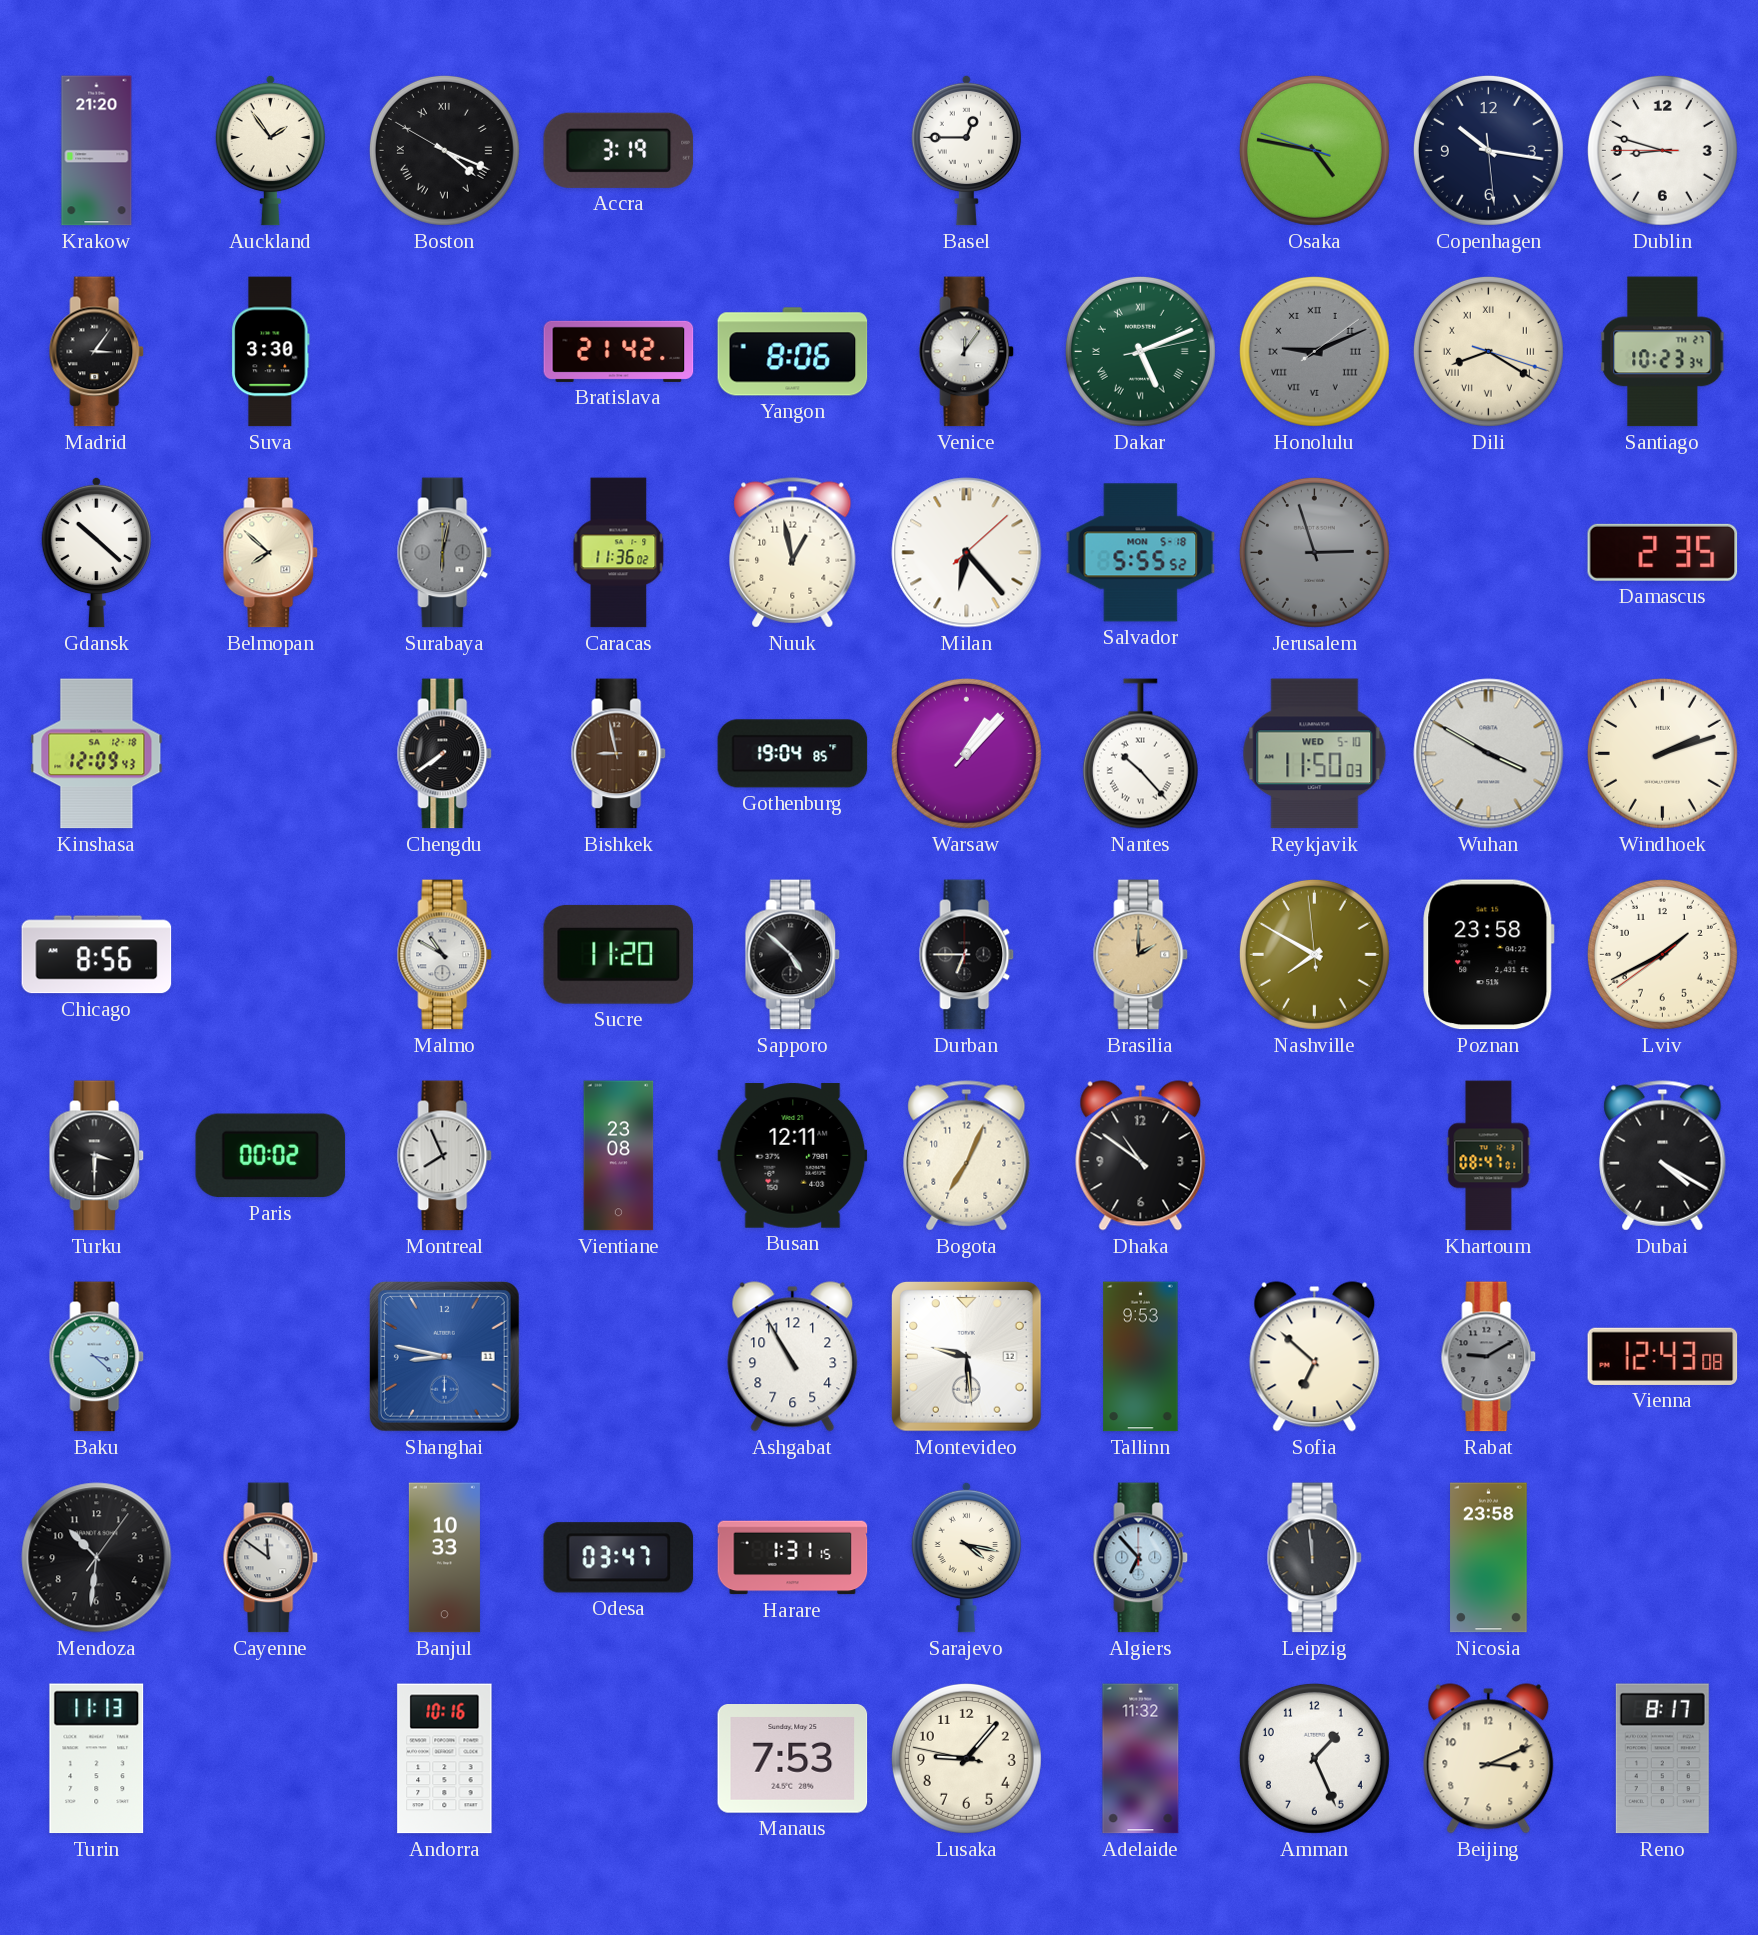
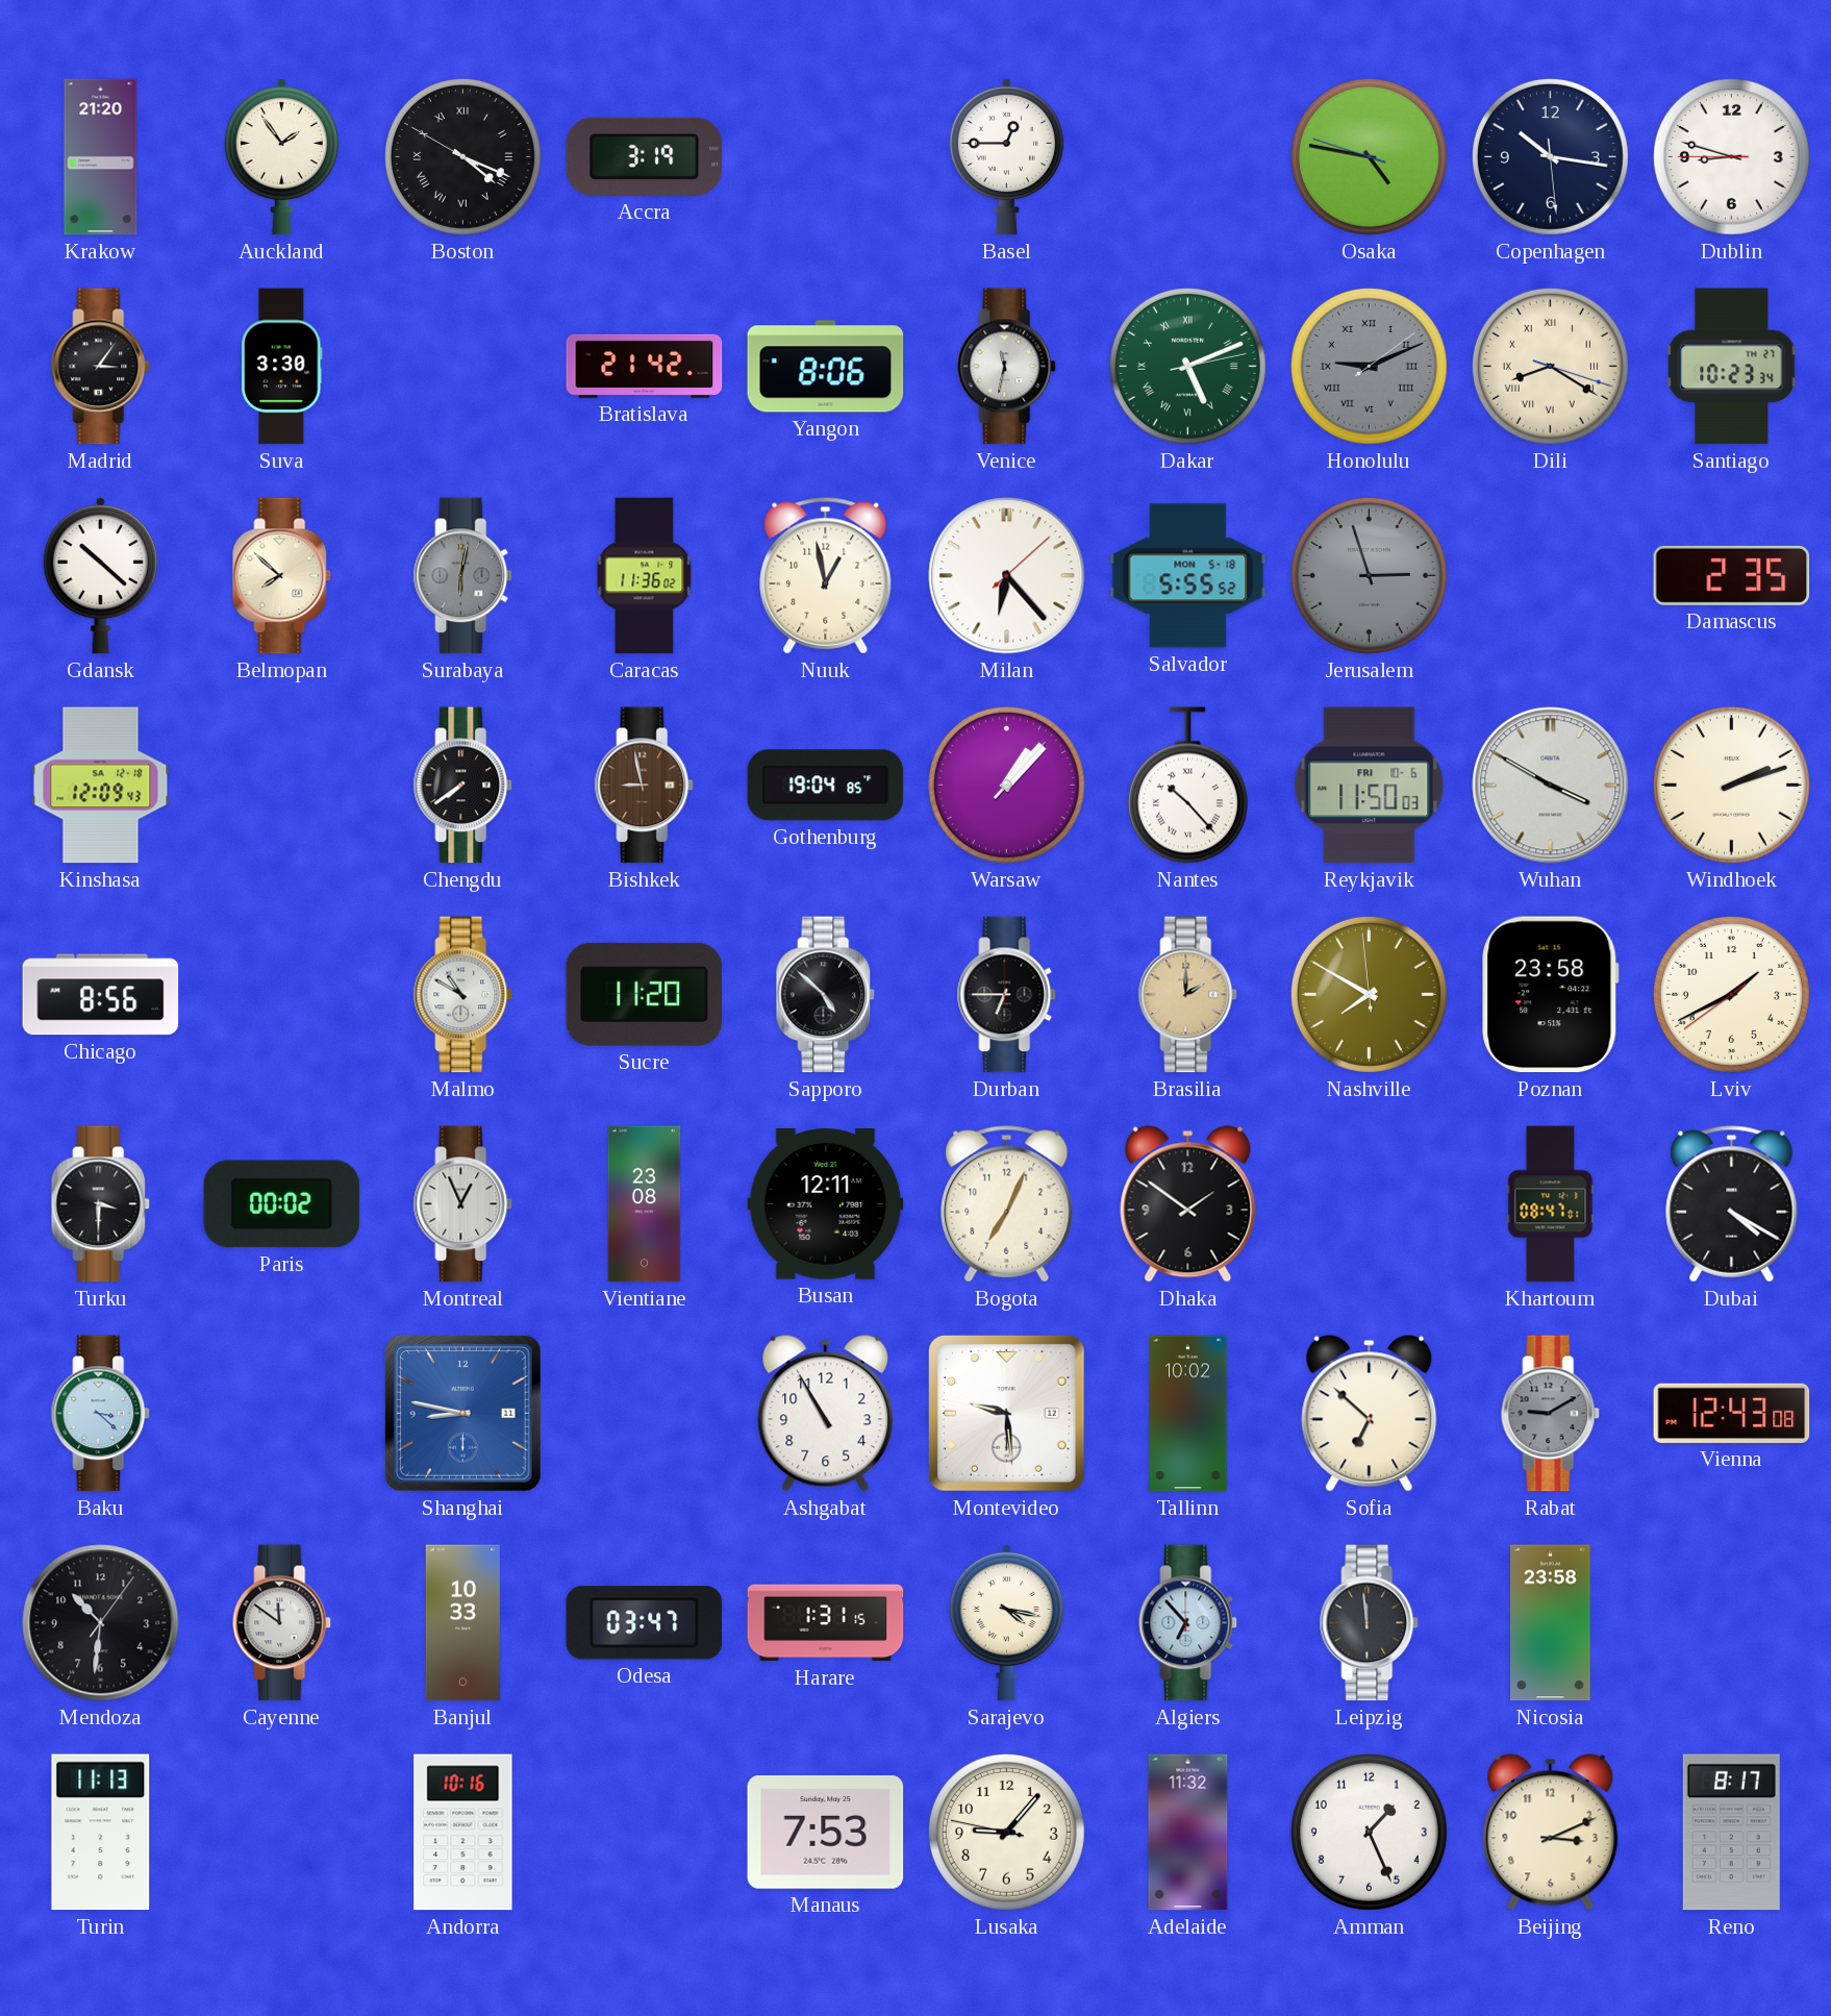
Venice: 12:06 -> 11:32 (1007, 367)
Reykjavik date: WED 5-10 -> FRI 10-6 (1370, 786)
Montreal: 7:56 -> 12:56 (463, 1204)
Dhaka: 10:51 -> 1:51 (1188, 1204)
Tallinn: 9:53 -> 10:02 (1188, 1414)
